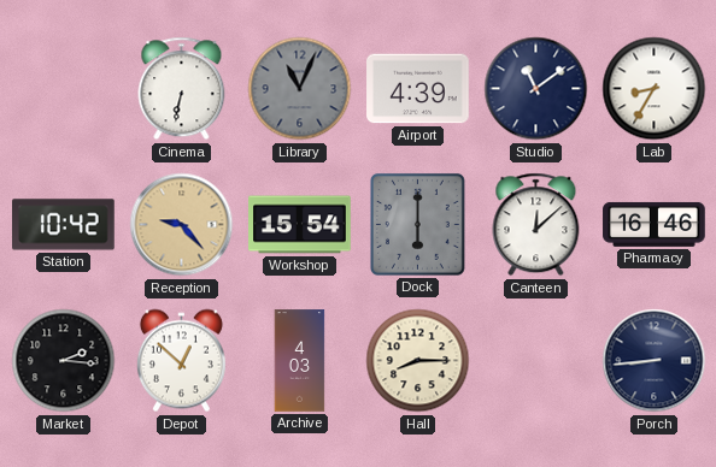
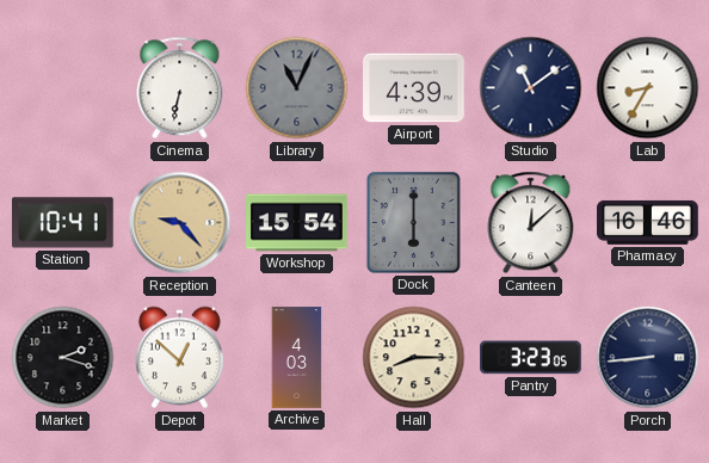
Station: 10:42 -> 10:41 (63, 223)
Market: 2:16 -> 2:18 (63, 358)
Pantry: none -> 3:23 (531, 358)
